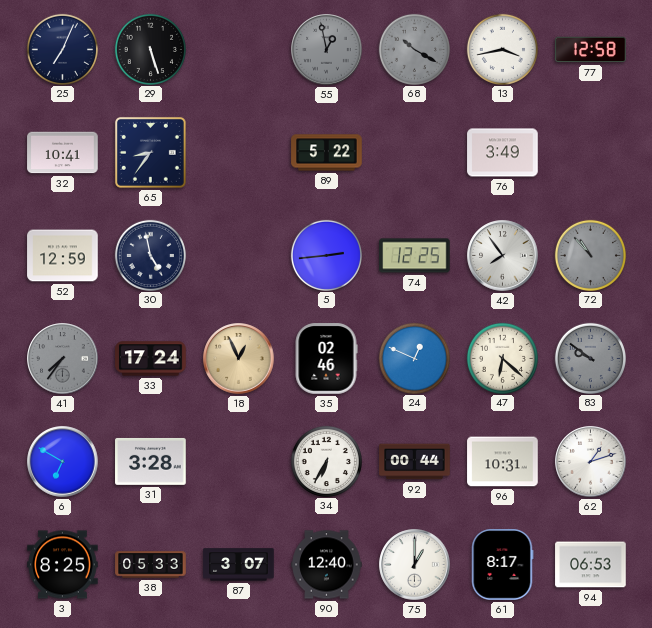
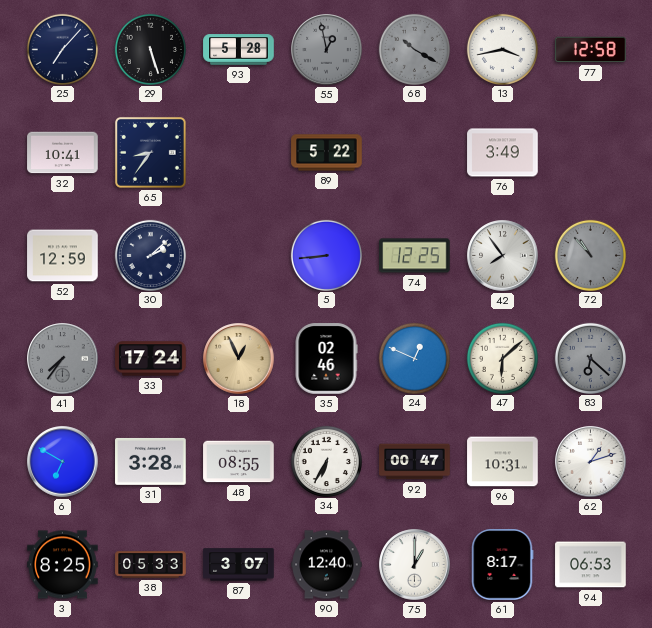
25: 7:04 -> 7:07 (62, 49)
93: none -> 5:28 (239, 50)
30: 4:58 -> 2:08 (150, 255)
5: 2:44 -> 8:44 (326, 255)
47: 6:22 -> 6:08 (502, 358)
83: 9:51 -> 6:22 (590, 358)
48: none -> 08:55 (239, 462)
92: 00:44 -> 00:47 (415, 462)
